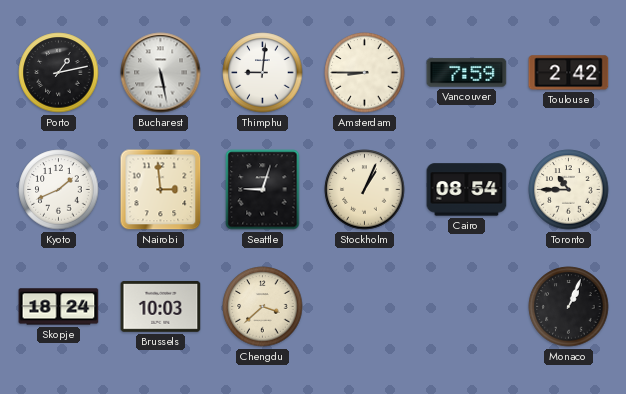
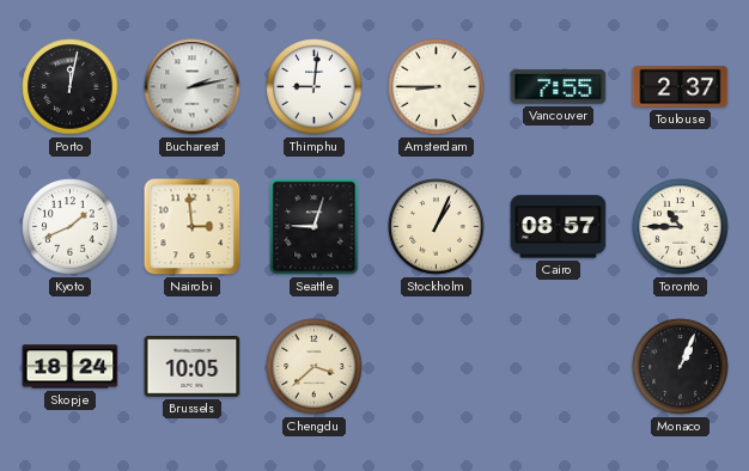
Porto: 1:13 -> 12:02 (71, 87)
Bucharest: 5:28 -> 2:13 (193, 87)
Vancouver: 7:59 -> 7:55 (559, 87)
Toulouse: 2:42 -> 2:37 (681, 87)
Cairo: 08:54 -> 08:57 (559, 227)
Brussels: 10:03 -> 10:05 (193, 367)
